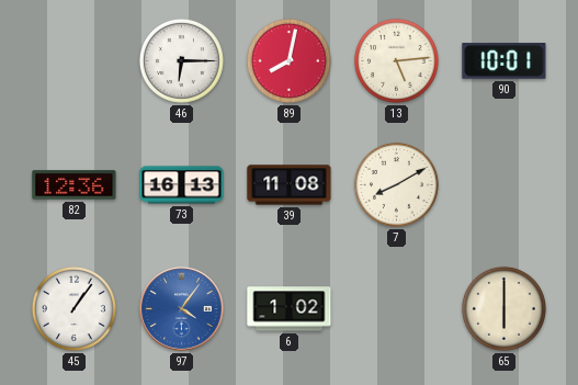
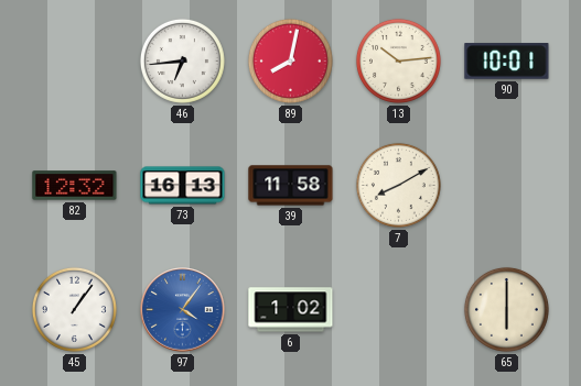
46: 6:15 -> 6:44 (182, 60)
13: 5:14 -> 10:14 (398, 60)
82: 12:36 -> 12:32 (75, 186)
39: 11:08 -> 11:58 (291, 186)
